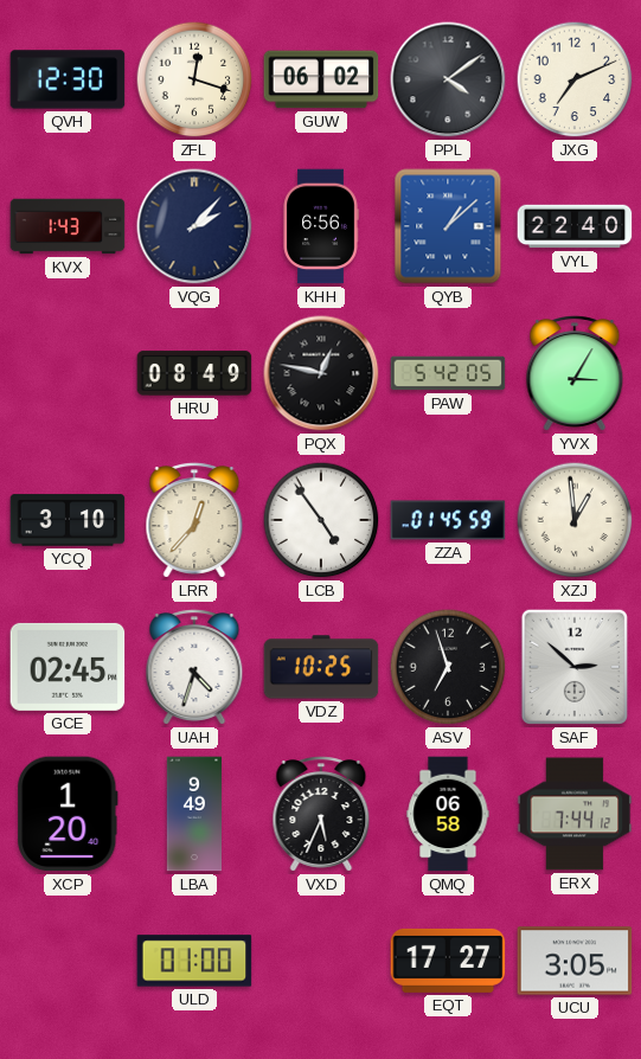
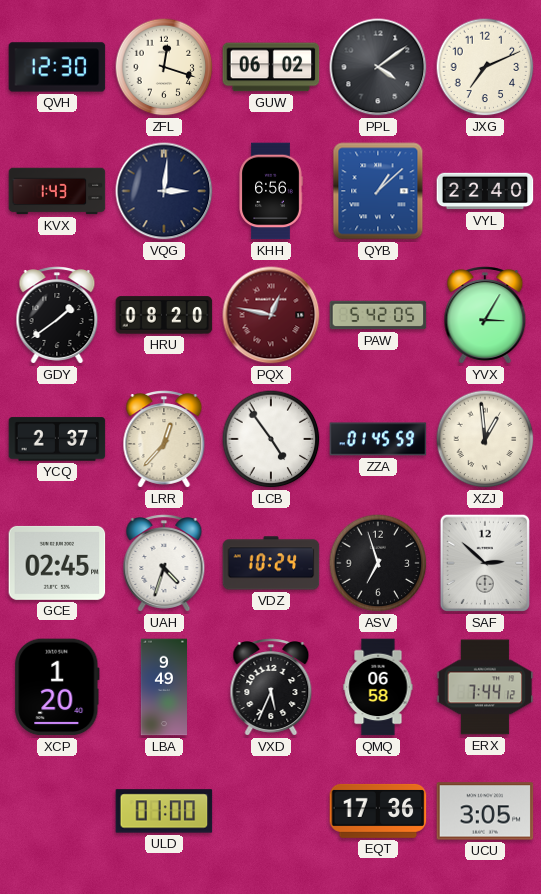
VQG: 2:07 -> 3:01 (164, 191)
GDY: none -> 1:39 (57, 315)
HRU: 08:49 -> 08:20 (164, 315)
PQX dial: black -> burgundy (271, 315)
YCQ: 3:10 -> 2:37 (57, 439)
VDZ: 10:25 -> 10:24 (271, 563)
EQT: 17:27 -> 17:36 (378, 811)
